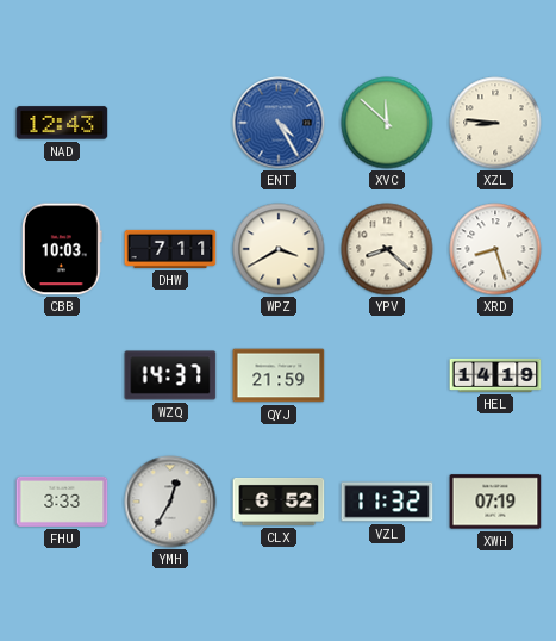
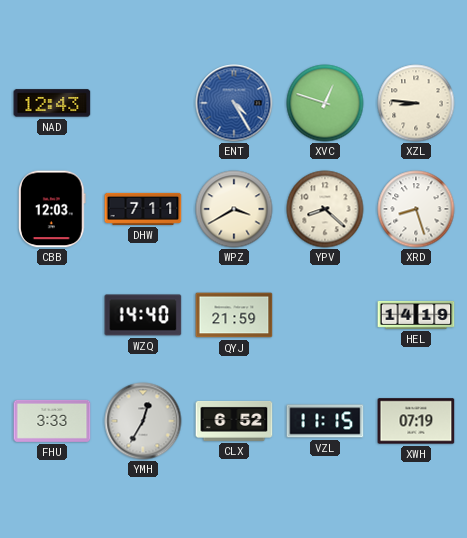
XVC: 11:52 -> 12:48 (325, 103)
CBB: 10:03 -> 12:03 (53, 209)
WZQ: 14:37 -> 14:40 (143, 315)
VZL: 11:32 -> 11:15 (325, 421)
